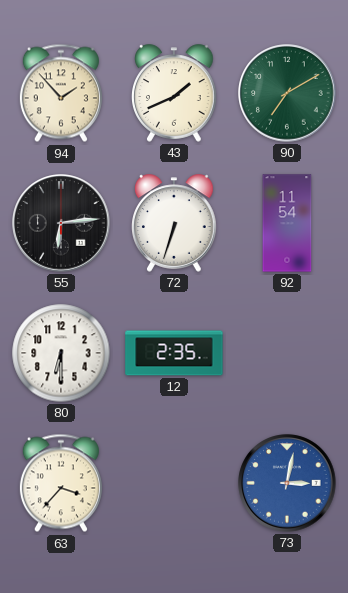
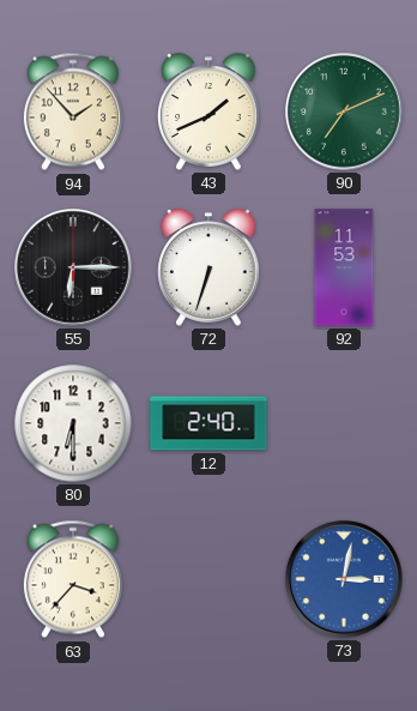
90: 7:10 -> 7:11 (344, 112)
55: 6:14 -> 6:15 (73, 267)
92: 11:54 -> 11:53 (344, 267)
12: 2:35 -> 2:40 (208, 423)
